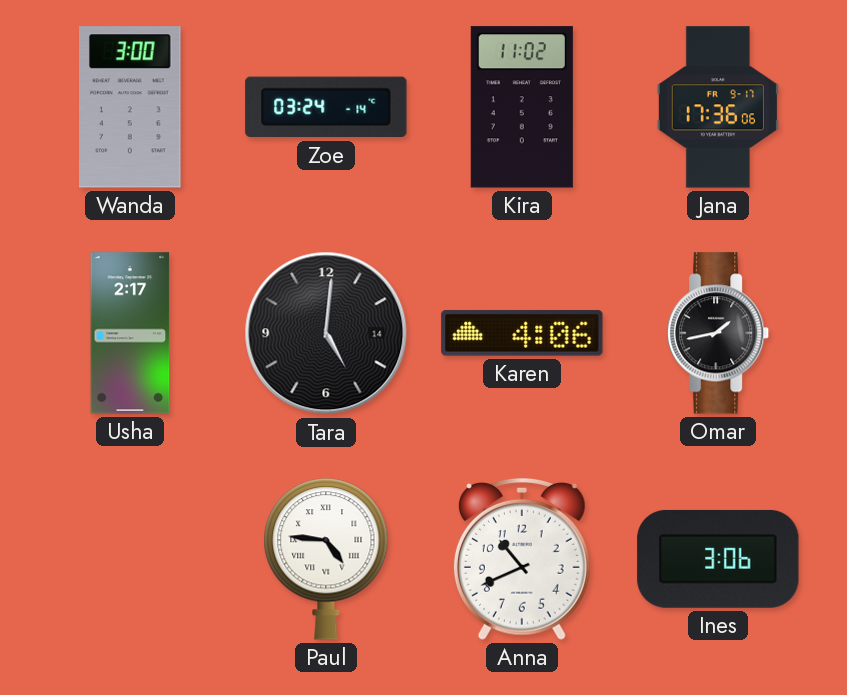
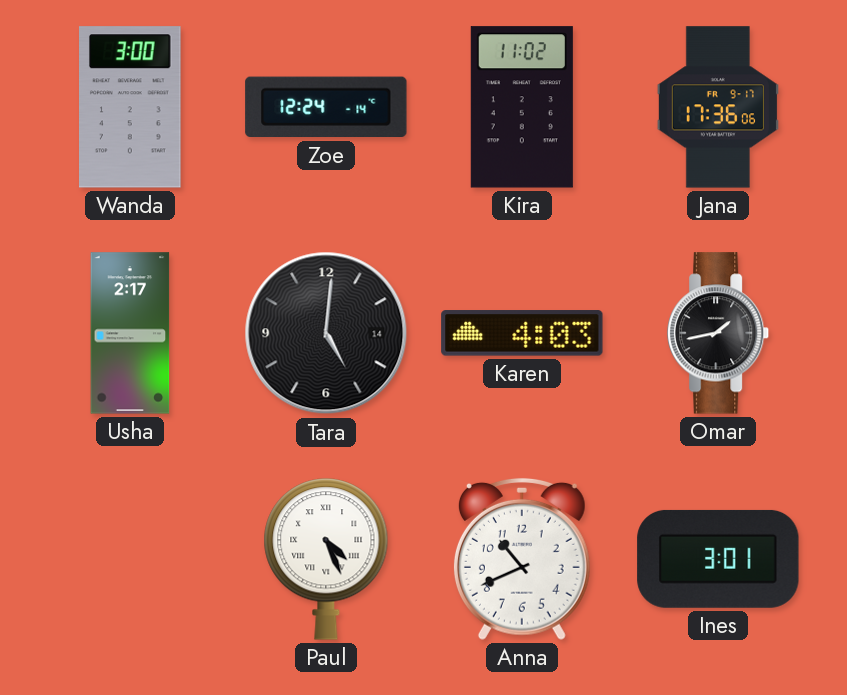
Zoe: 03:24 -> 12:24 (326, 107)
Karen: 4:06 -> 4:03 (522, 333)
Paul: 4:46 -> 4:26 (326, 559)
Ines: 3:06 -> 3:01 (718, 559)
